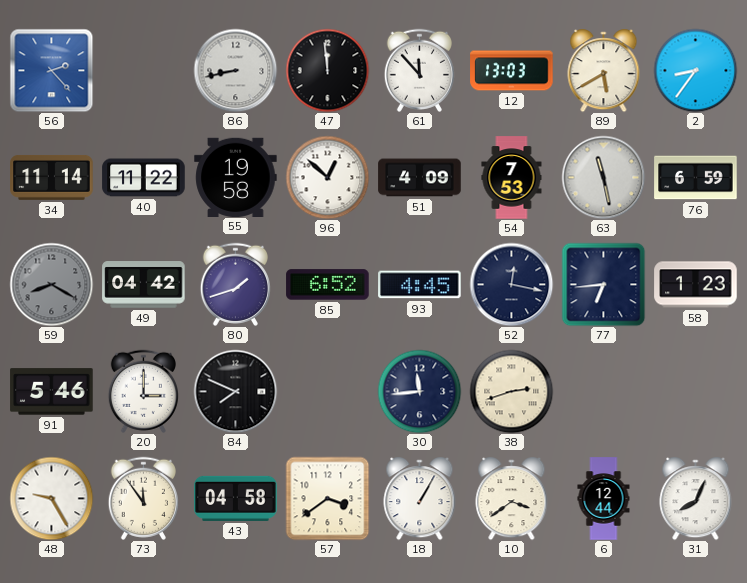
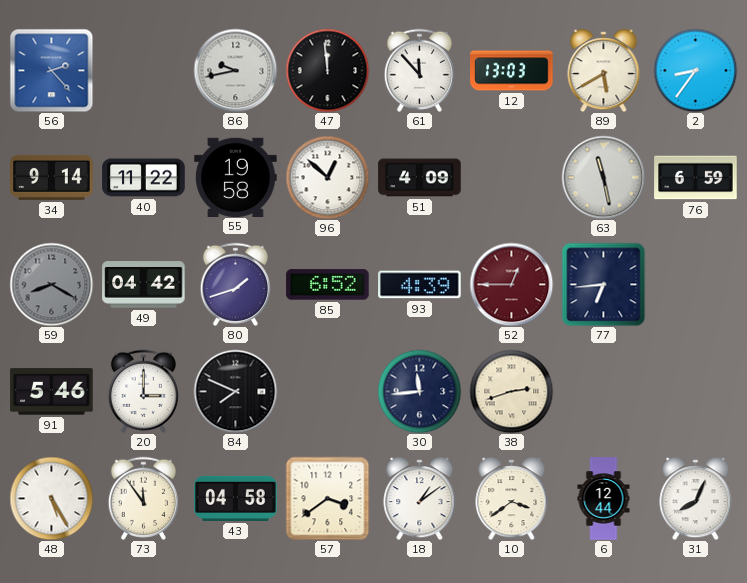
86: 8:43 -> 9:43 (235, 70)
34: 11:14 -> 9:14 (52, 177)
54: 7:53 -> none (512, 178)
93: 4:45 -> 4:39 (420, 285)
52: 12:17 -> 12:45 (511, 284)
52 dial: navy -> burgundy (511, 284)
58: 1:23 -> none (696, 285)
48: 9:25 -> 5:25 (51, 498)
18: 1:05 -> 1:09 (420, 499)
